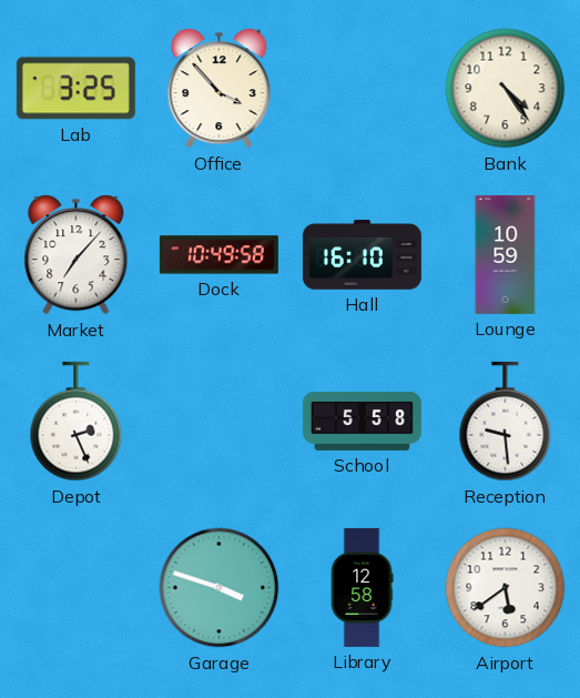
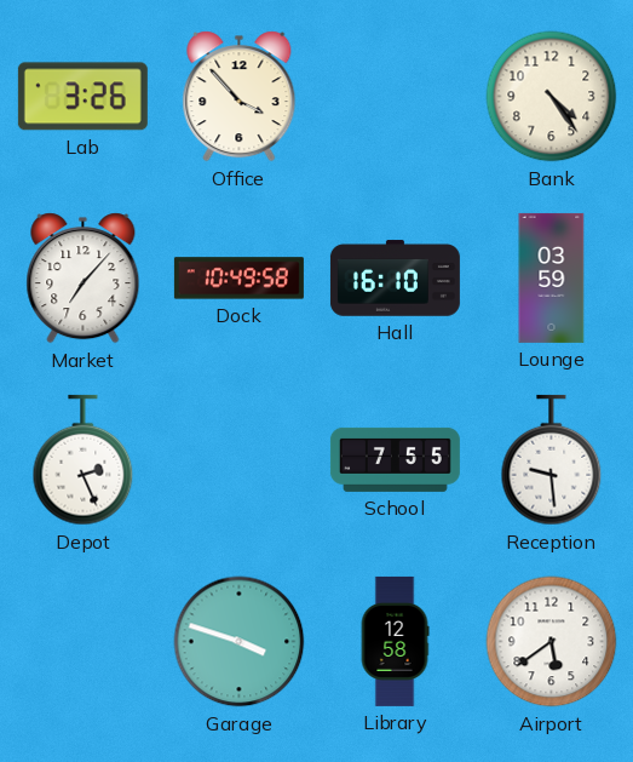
Lab: 3:25 -> 3:26 (82, 97)
Lounge: 10:59 -> 03:59 (552, 277)
School: 5:58 -> 7:55 (395, 459)
